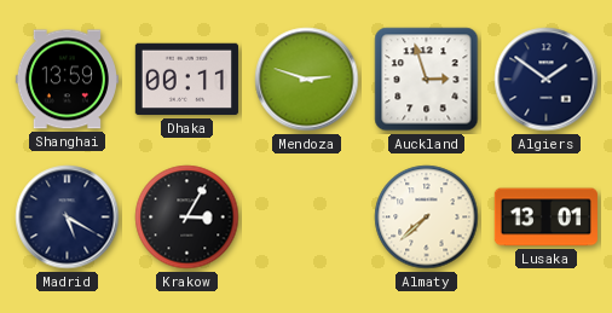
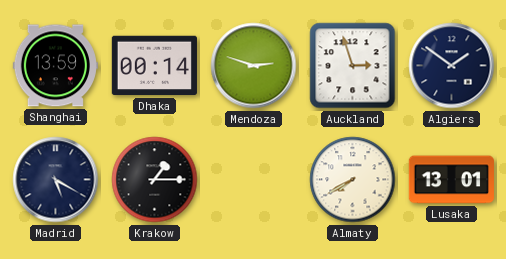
Dhaka: 00:11 -> 00:14 (154, 66)
Krakow: 3:05 -> 1:15 (155, 180)
Almaty: 7:38 -> 7:40 (353, 180)
